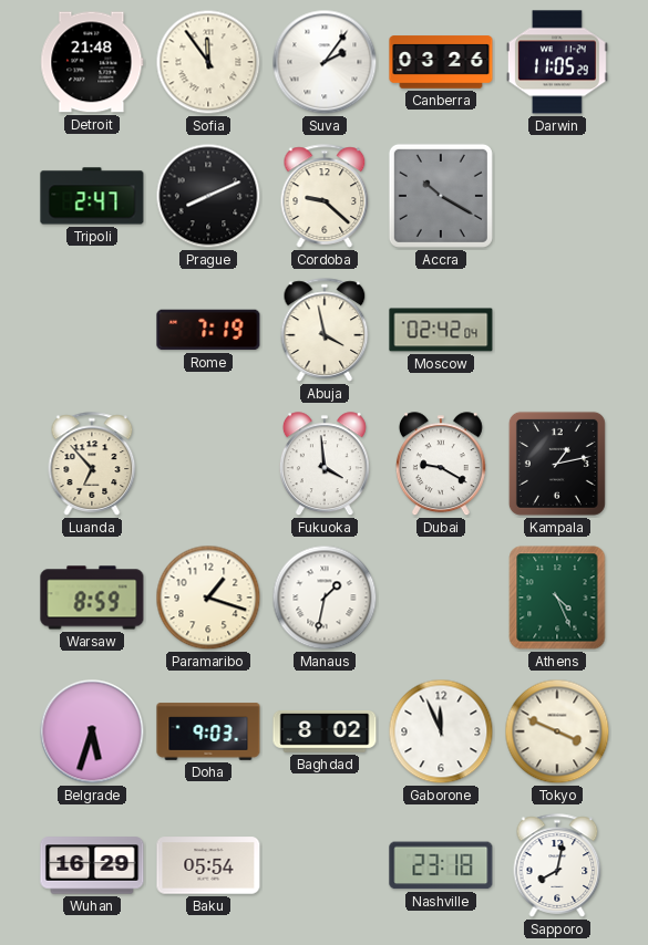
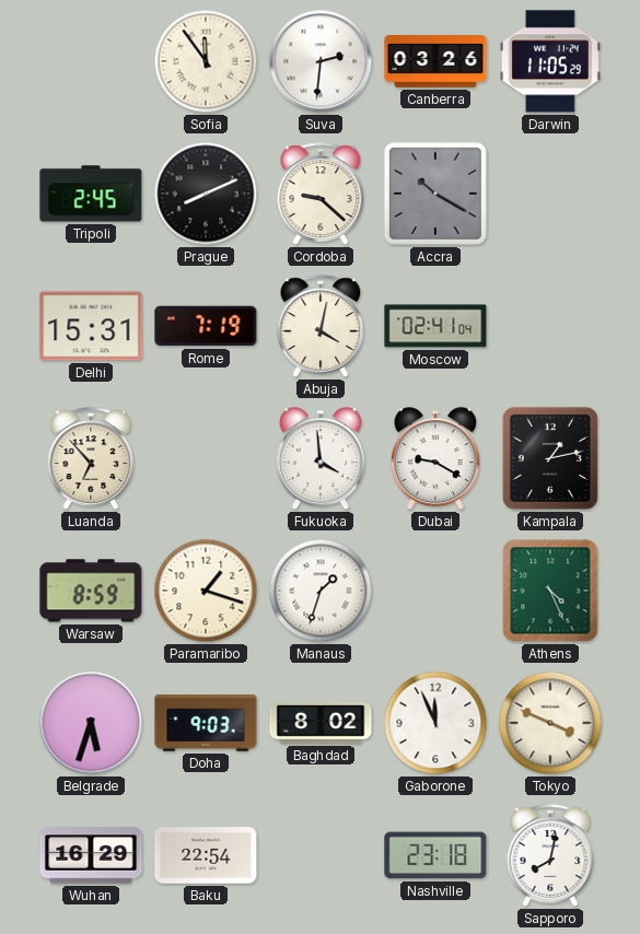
Detroit: 21:48 -> none (92, 62)
Suva: 2:06 -> 2:31 (321, 61)
Tripoli: 2:47 -> 2:45 (91, 194)
Delhi: none -> 15:31 (91, 326)
Abuja: 3:58 -> 4:02 (321, 326)
Moscow: 02:42 -> 02:41 (435, 326)
Manaus: 1:32 -> 1:33 (321, 591)
Baku: 05:54 -> 22:54 (206, 855)
